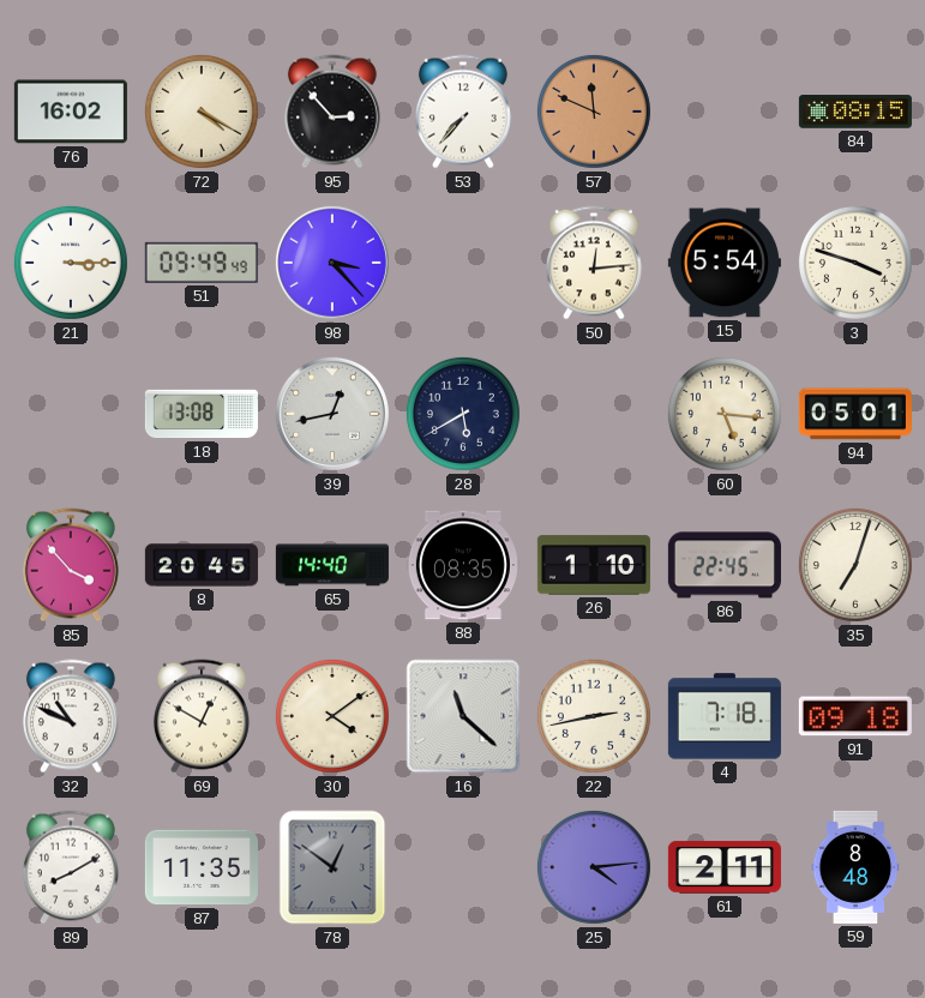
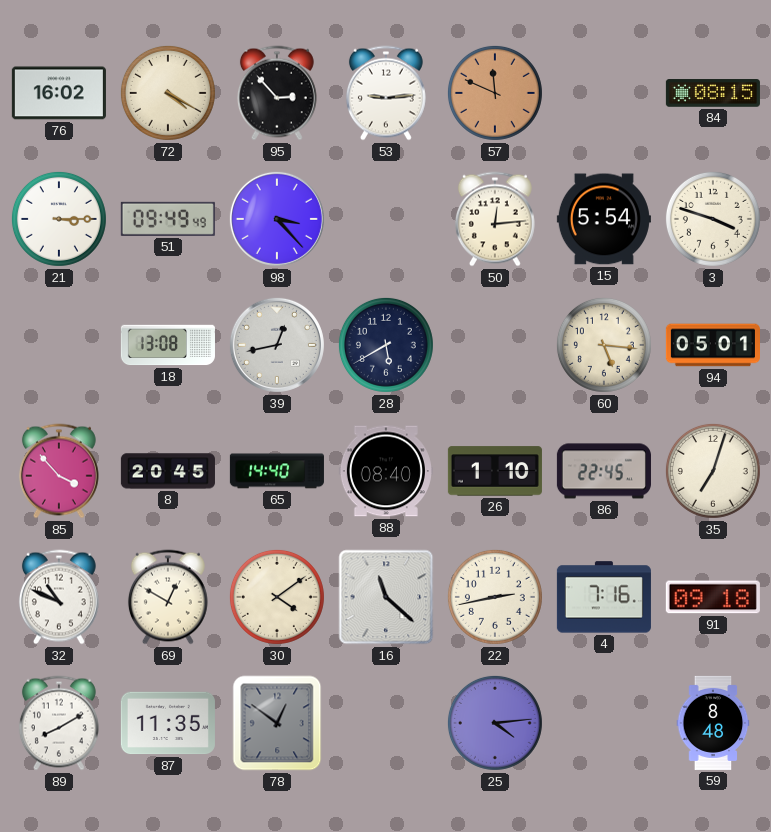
53: 7:37 -> 9:14 (386, 93)
88: 08:35 -> 08:40 (386, 471)
4: 7:18 -> 7:16 (604, 597)
61: 2:11 -> none (725, 867)
